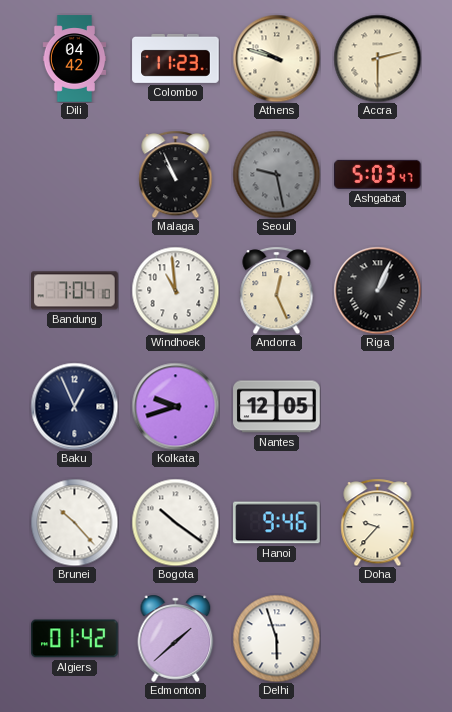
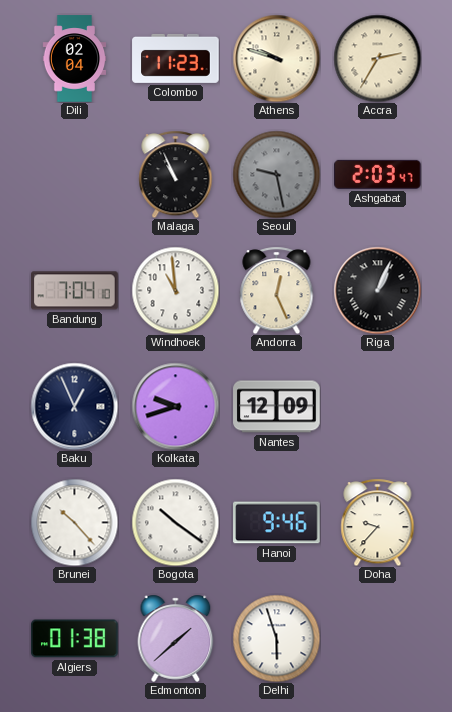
Dili: 04:42 -> 02:04 (75, 59)
Accra: 2:30 -> 2:35 (377, 58)
Ashgabat: 5:03 -> 2:03 (378, 174)
Nantes: 12:05 -> 12:09 (277, 407)
Algiers: 01:42 -> 01:38 (75, 639)
